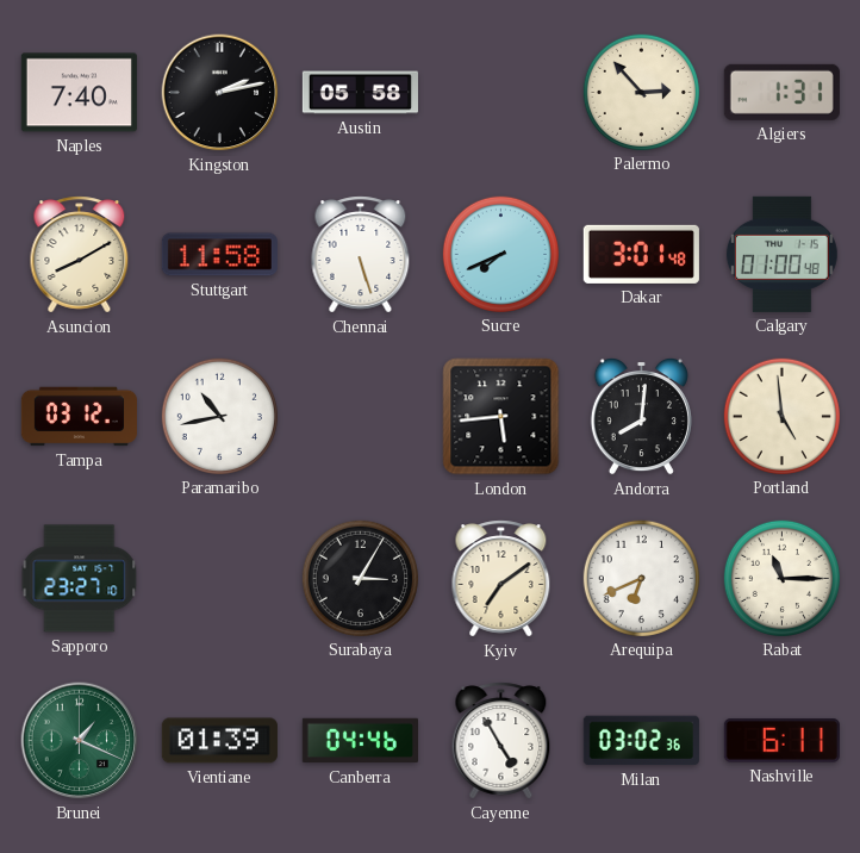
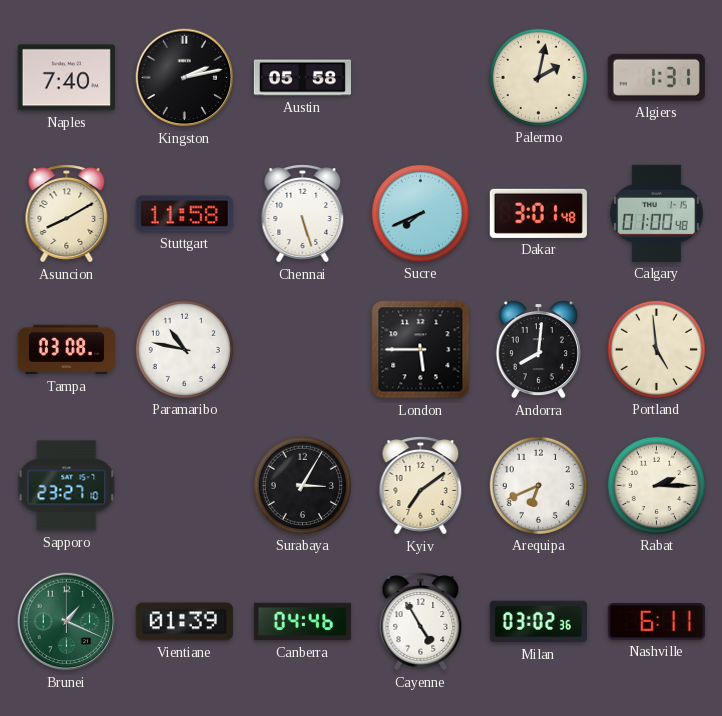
Palermo: 2:53 -> 2:02 (538, 77)
Tampa: 03:12 -> 03:08 (66, 350)
Paramaribo: 10:43 -> 10:47 (184, 349)
London: 5:44 -> 5:45 (421, 350)
Rabat: 11:15 -> 2:15 (656, 485)
